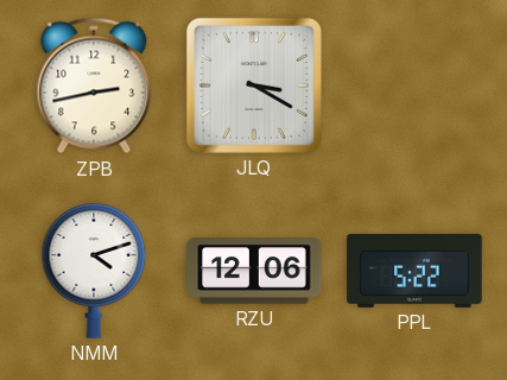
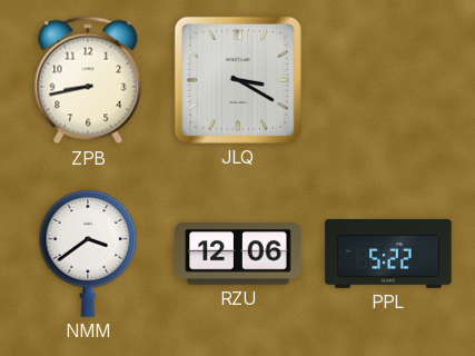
ZPB: 2:43 -> 8:43 (88, 80)
NMM: 4:12 -> 3:39 (88, 254)
